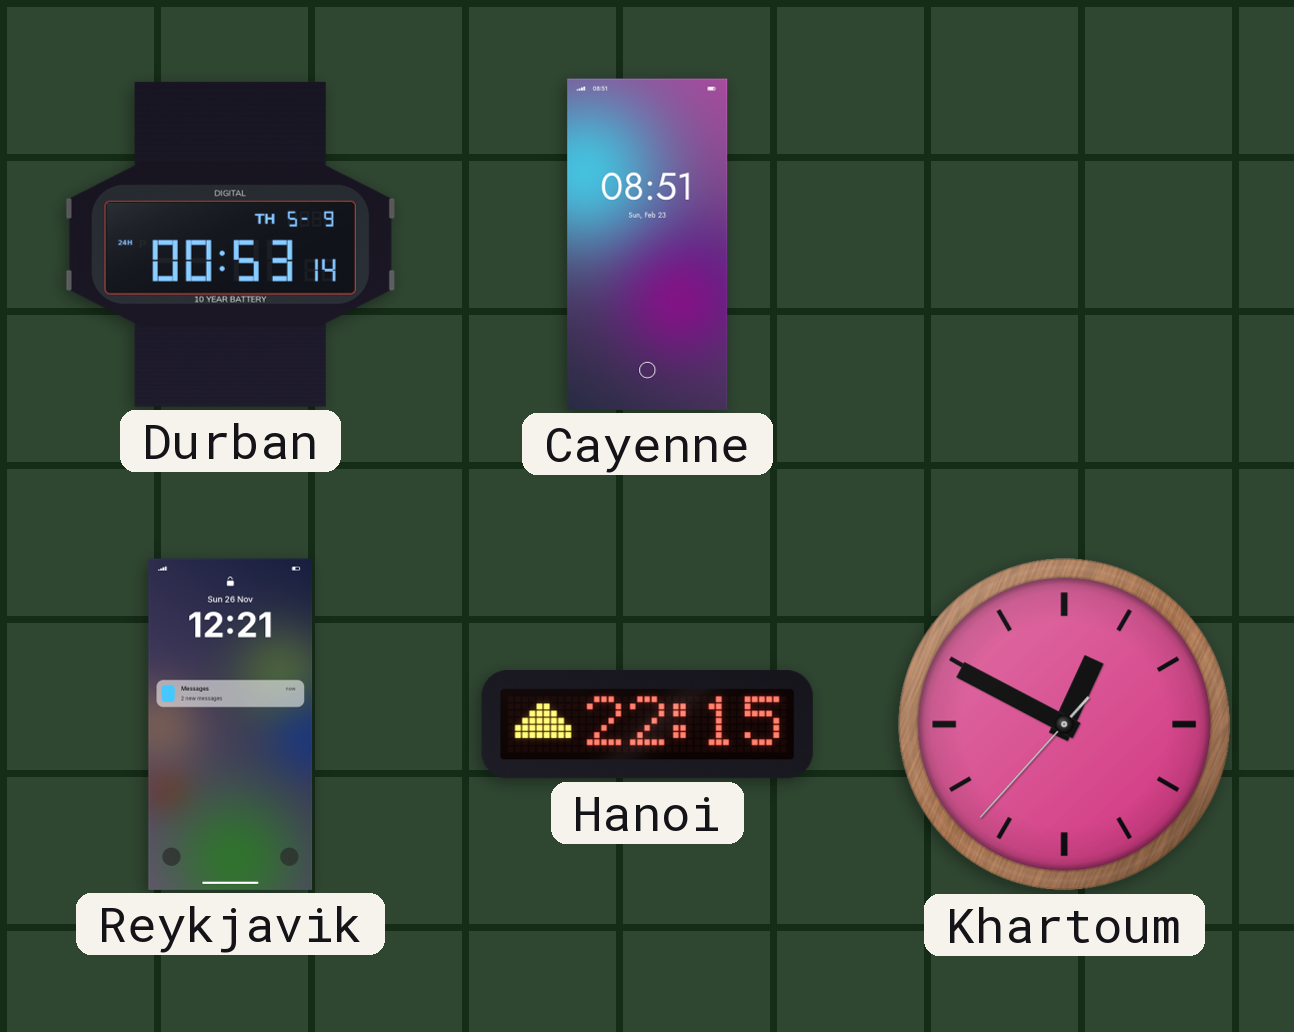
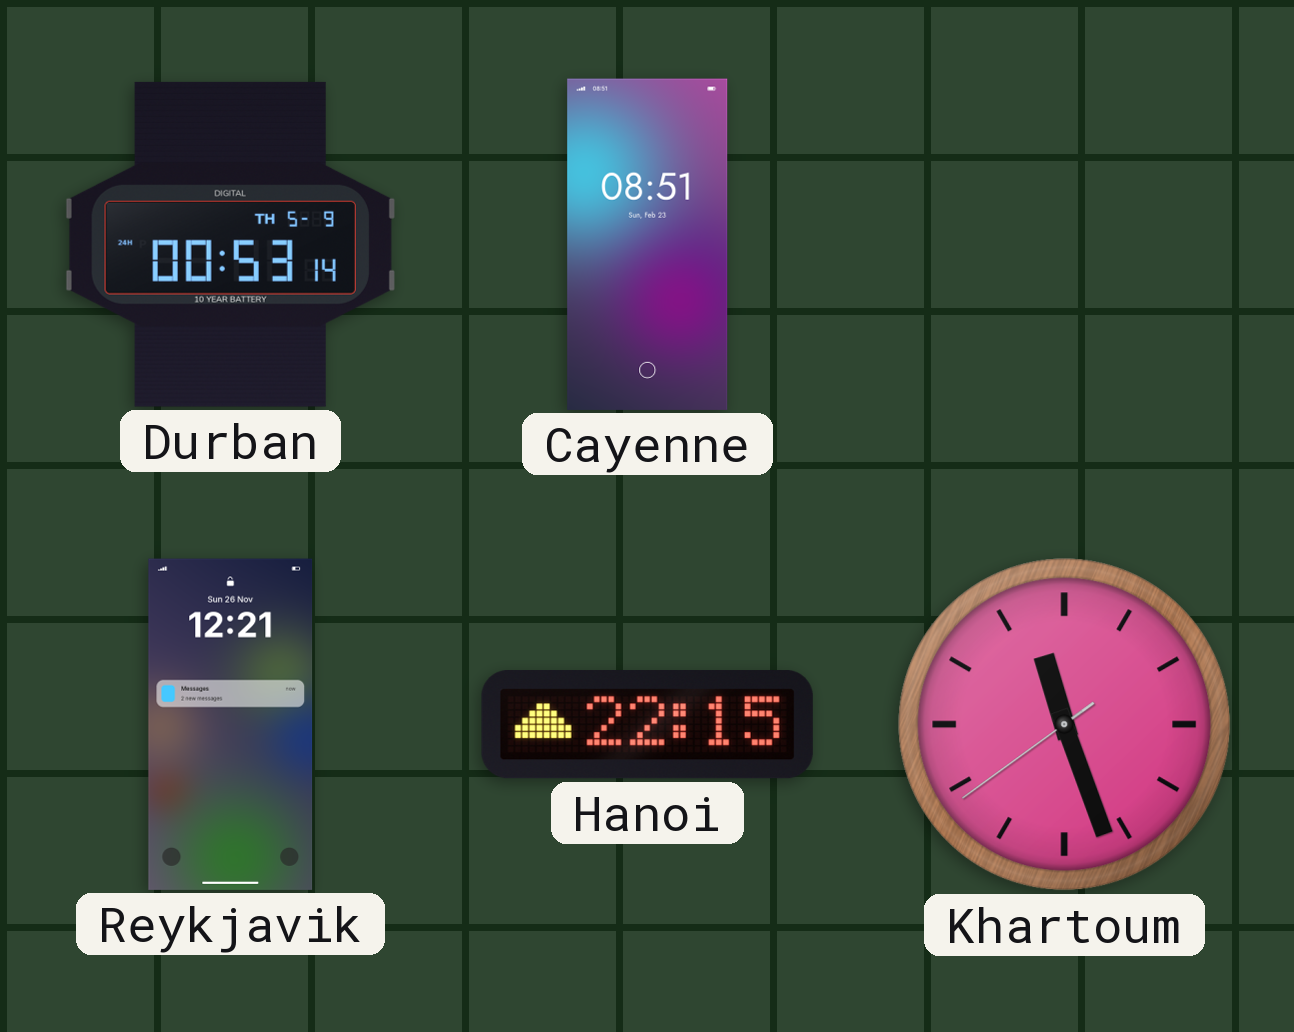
Khartoum: 12:49 -> 11:26 (1065, 725)
